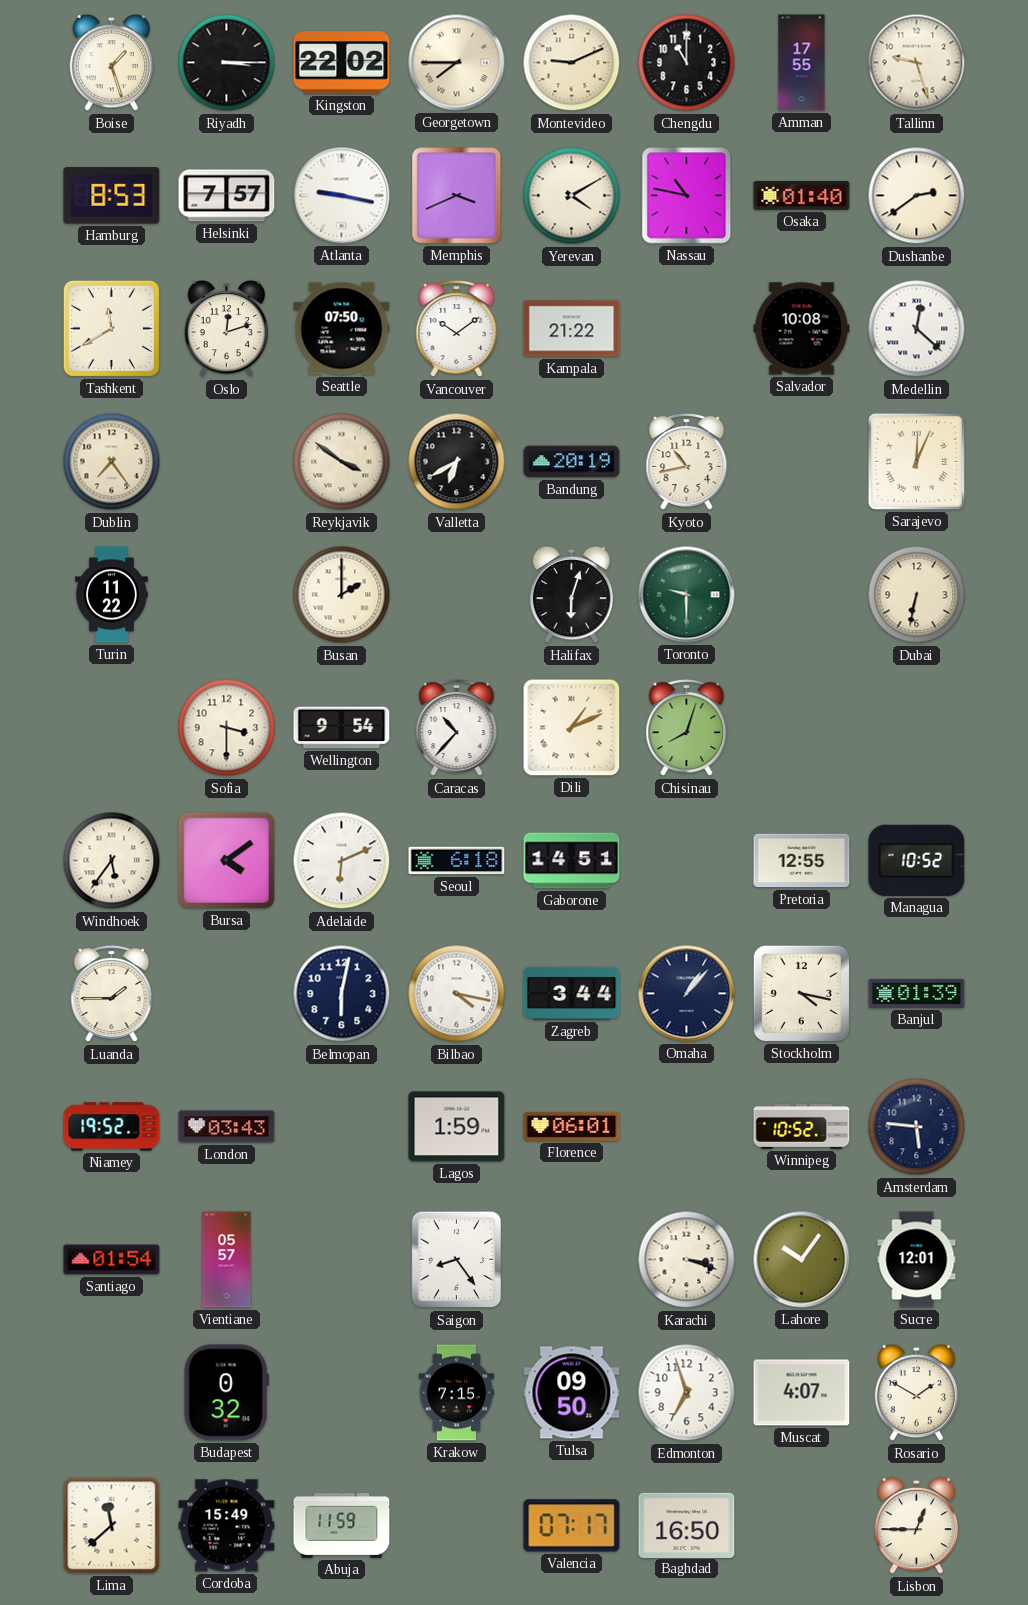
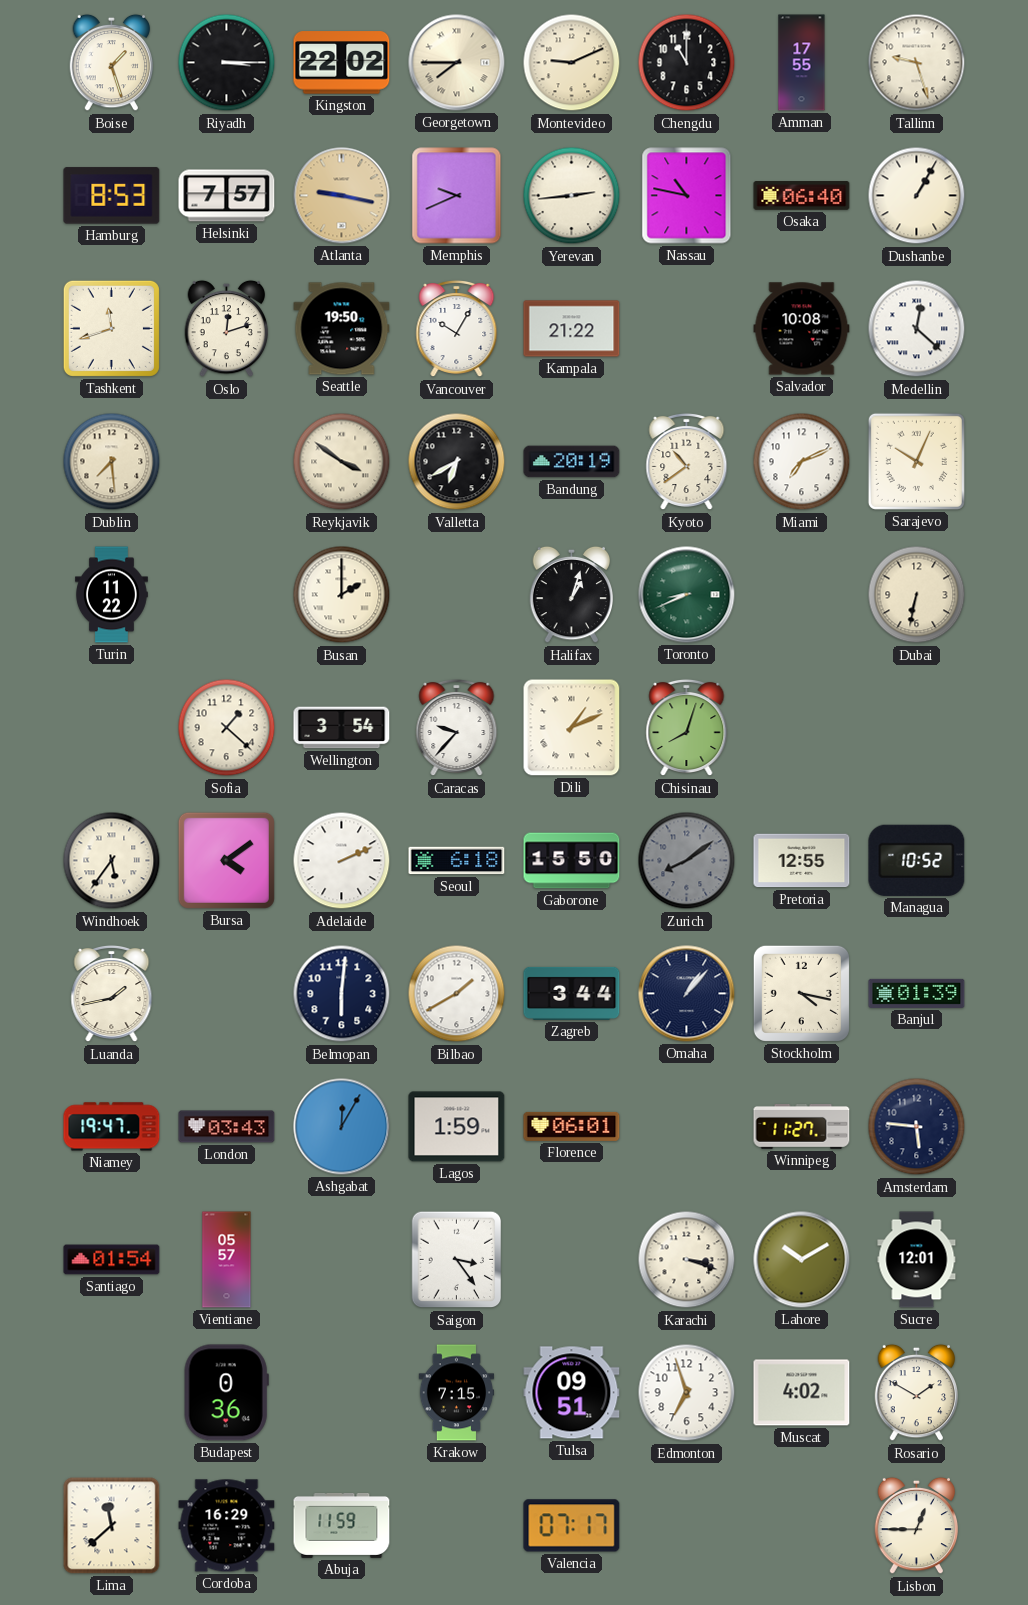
Atlanta dial: white -> champagne (342, 196)
Memphis: 3:41 -> 9:41 (457, 196)
Yerevan: 4:10 -> 2:44 (572, 196)
Osaka: 01:40 -> 06:40 (802, 196)
Dushanbe: 2:39 -> 1:05 (917, 196)
Tashkent: 11:40 -> 11:42 (111, 328)
Seattle: 07:50 -> 19:50 (342, 329)
Vancouver: 10:09 -> 10:05 (457, 329)
Dublin: 7:24 -> 7:29 (112, 462)
Kyoto: 10:43 -> 10:39 (687, 462)
Miami: none -> 7:11 (802, 462)
Sarajevo: 12:04 -> 10:04 (916, 461)
Halifax: 6:03 -> 1:03 (572, 595)
Toronto: 9:30 -> 8:41 (687, 595)
Sofia: 3:30 -> 1:22 (227, 728)
Wellington: 9:54 -> 3:54 (342, 728)
Caracas: 10:37 -> 9:37 (457, 728)
Adelaide: 6:11 -> 2:11 (342, 861)
Gaborone: 14:51 -> 15:50 (572, 861)
Zurich: none -> 8:09 (687, 861)
Luanda: 1:45 -> 1:43 (112, 994)
Belmopan: 6:02 -> 6:01 (342, 994)
Bilbao: 4:17 -> 1:40 (457, 994)
Niamey: 19:52 -> 19:47 (112, 1127)
Ashgabat: none -> 12:05 (342, 1127)
Winnipeg: 10:52 -> 11:27 (802, 1126)
Saigon: 8:24 -> 3:24 (457, 1260)
Lahore: 10:06 -> 10:10 (802, 1260)
Budapest: 0:32 -> 0:36 (226, 1393)
Tulsa: 09:50 -> 09:51 (572, 1393)
Muscat: 4:07 -> 4:02 (802, 1393)
Cordoba: 15:49 -> 16:29 (227, 1526)
Baghdad: 16:50 -> none (687, 1525)
